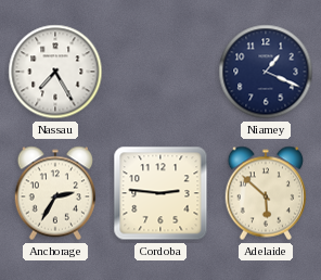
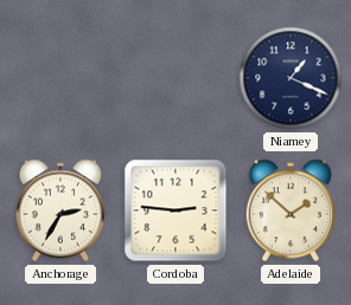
Nassau: 7:25 -> none (55, 72)
Adelaide: 5:52 -> 1:52 (289, 210)
